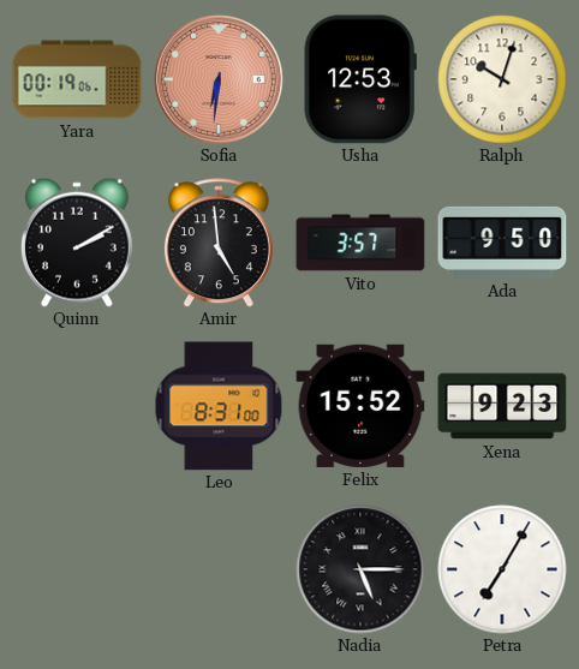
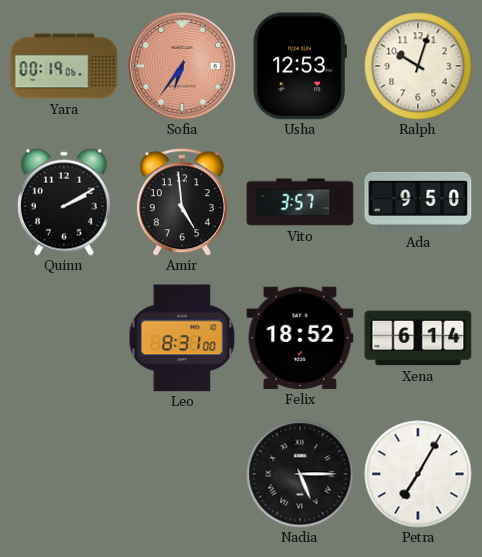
Sofia: 6:31 -> 6:36 (183, 67)
Felix: 15:52 -> 18:52 (300, 338)
Xena: 9:23 -> 6:14 (418, 338)
